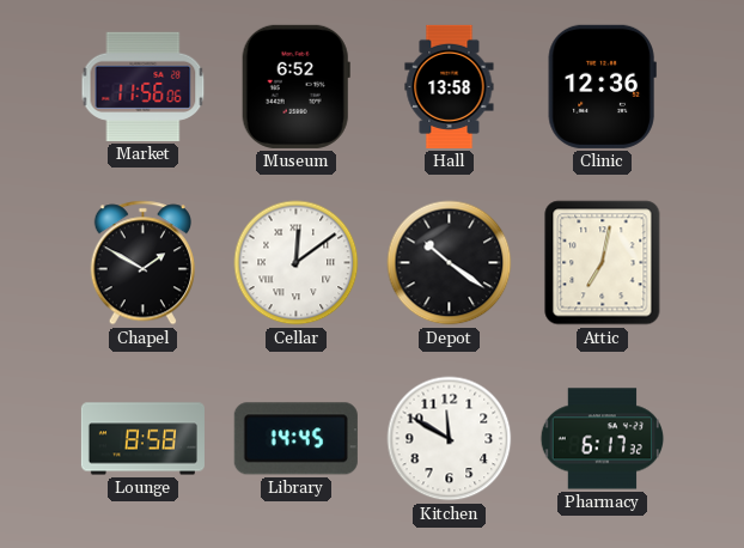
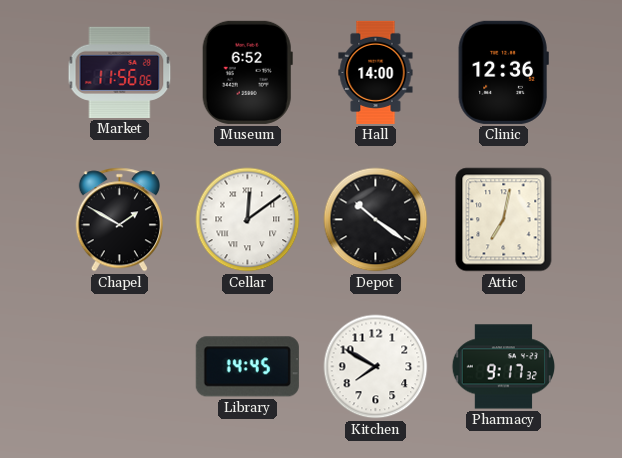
Hall: 13:58 -> 14:00 (376, 72)
Lounge: 8:58 -> none (142, 439)
Kitchen: 11:50 -> 7:50 (376, 367)
Pharmacy: 6:17 -> 9:17 (504, 367)
